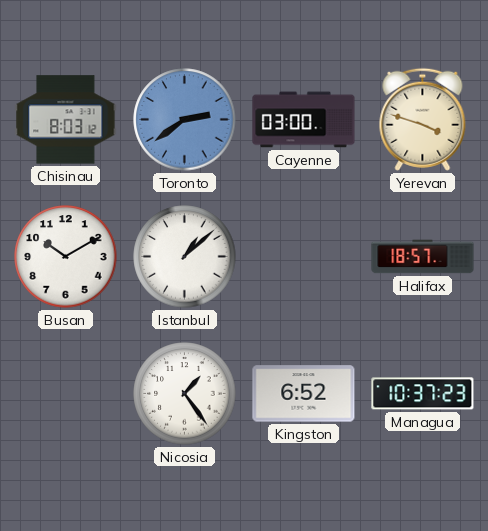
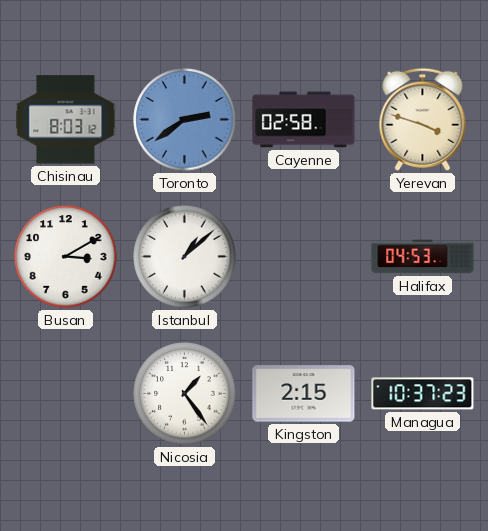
Cayenne: 03:00 -> 02:58 (304, 120)
Busan: 10:10 -> 3:10 (66, 257)
Halifax: 18:57 -> 04:53 (423, 257)
Kingston: 6:52 -> 2:15 (304, 394)
